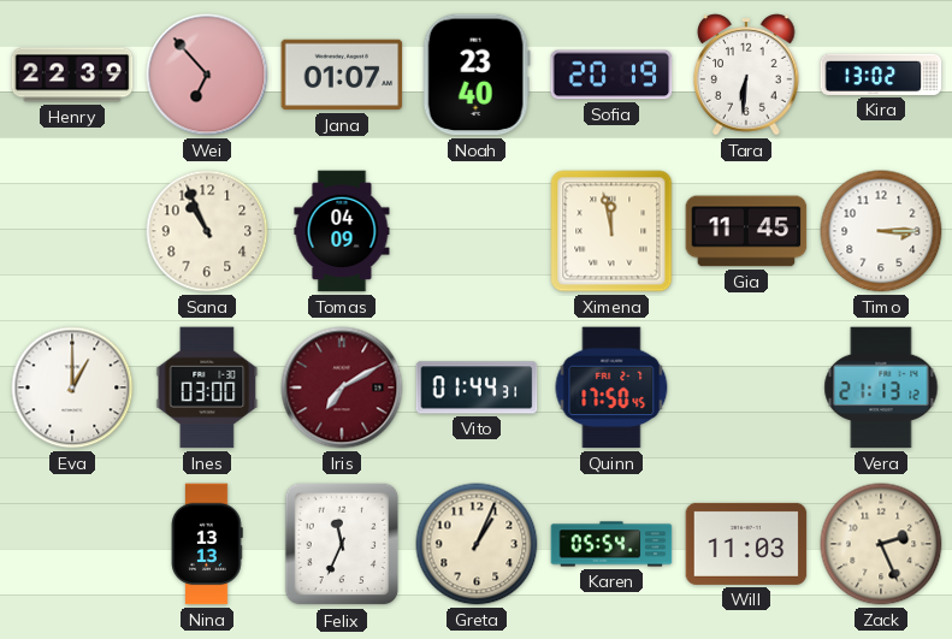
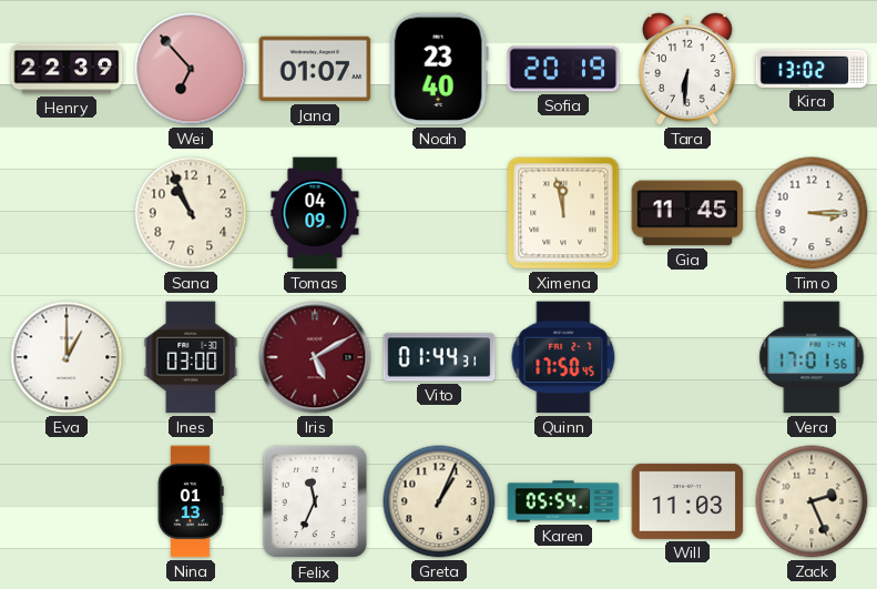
Iris: 7:10 -> 5:10 (315, 357)
Vera: 21:13 -> 17:01 (812, 357)
Nina: 13:13 -> 01:13 (191, 501)
